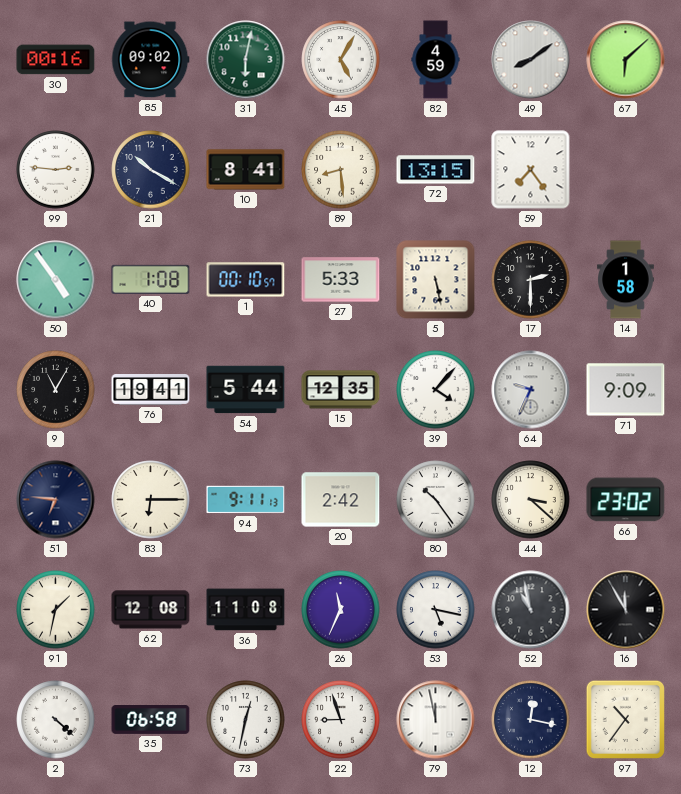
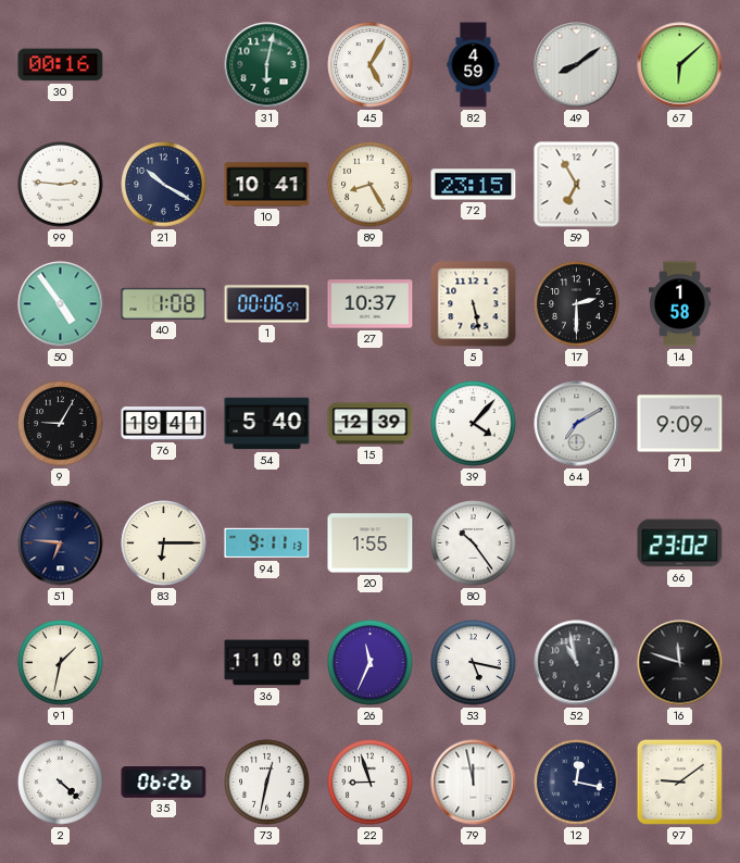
85: 09:02 -> none (150, 60)
10: 8:41 -> 10:41 (267, 185)
89: 8:29 -> 8:25 (371, 185)
72: 13:15 -> 23:15 (474, 185)
59: 7:24 -> 6:55 (577, 185)
1: 00:10 -> 00:06 (267, 304)
27: 5:33 -> 10:37 (371, 304)
9: 11:05 -> 9:05 (61, 424)
54: 5:44 -> 5:40 (267, 424)
15: 12:35 -> 12:39 (371, 424)
64: 9:34 -> 7:10 (577, 424)
20: 2:42 -> 1:55 (371, 543)
44: 3:22 -> none (531, 500)
62: 12:08 -> none (151, 610)
16: 11:55 -> 11:48 (680, 663)
35: 06:58 -> 06:26 (164, 783)
97: 10:36 -> 9:09 (679, 781)
